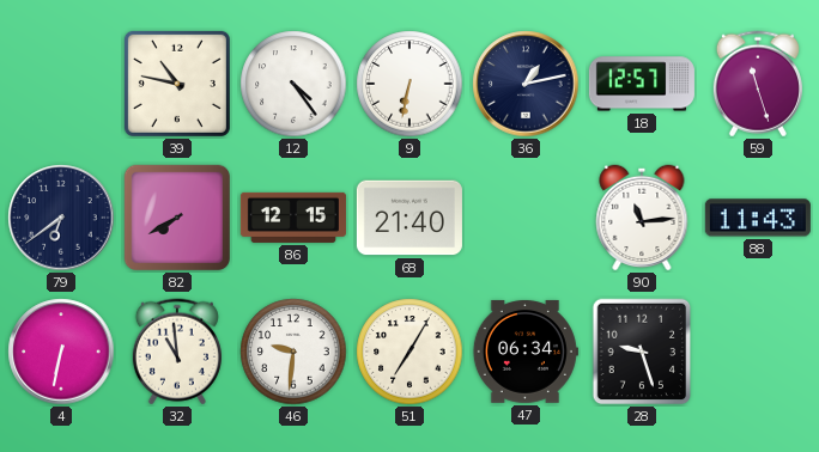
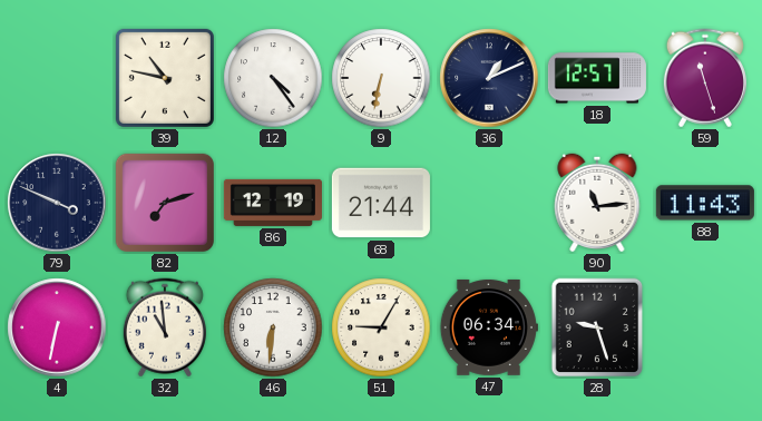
36: 1:13 -> 1:11 (489, 78)
79: 6:39 -> 3:49 (57, 203)
82: 7:40 -> 7:12 (165, 203)
86: 12:15 -> 12:19 (273, 203)
68: 21:40 -> 21:44 (381, 203)
46: 9:31 -> 6:31 (273, 327)
51: 7:05 -> 9:05 (381, 327)
